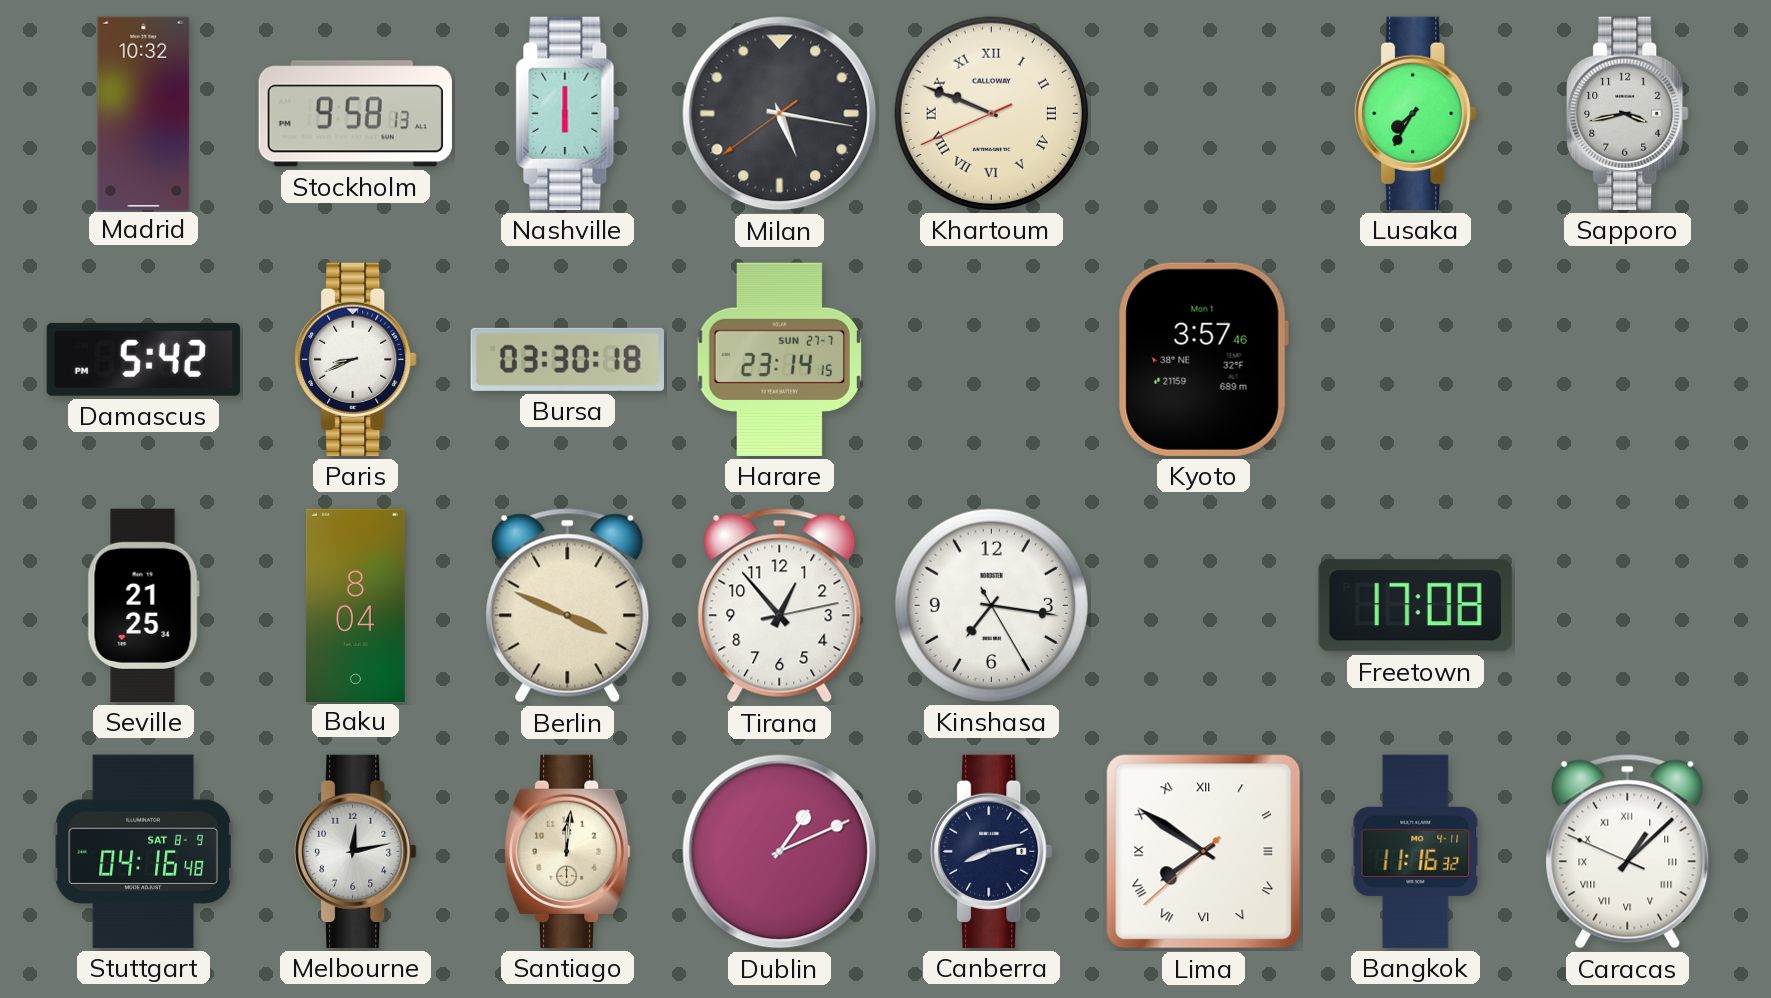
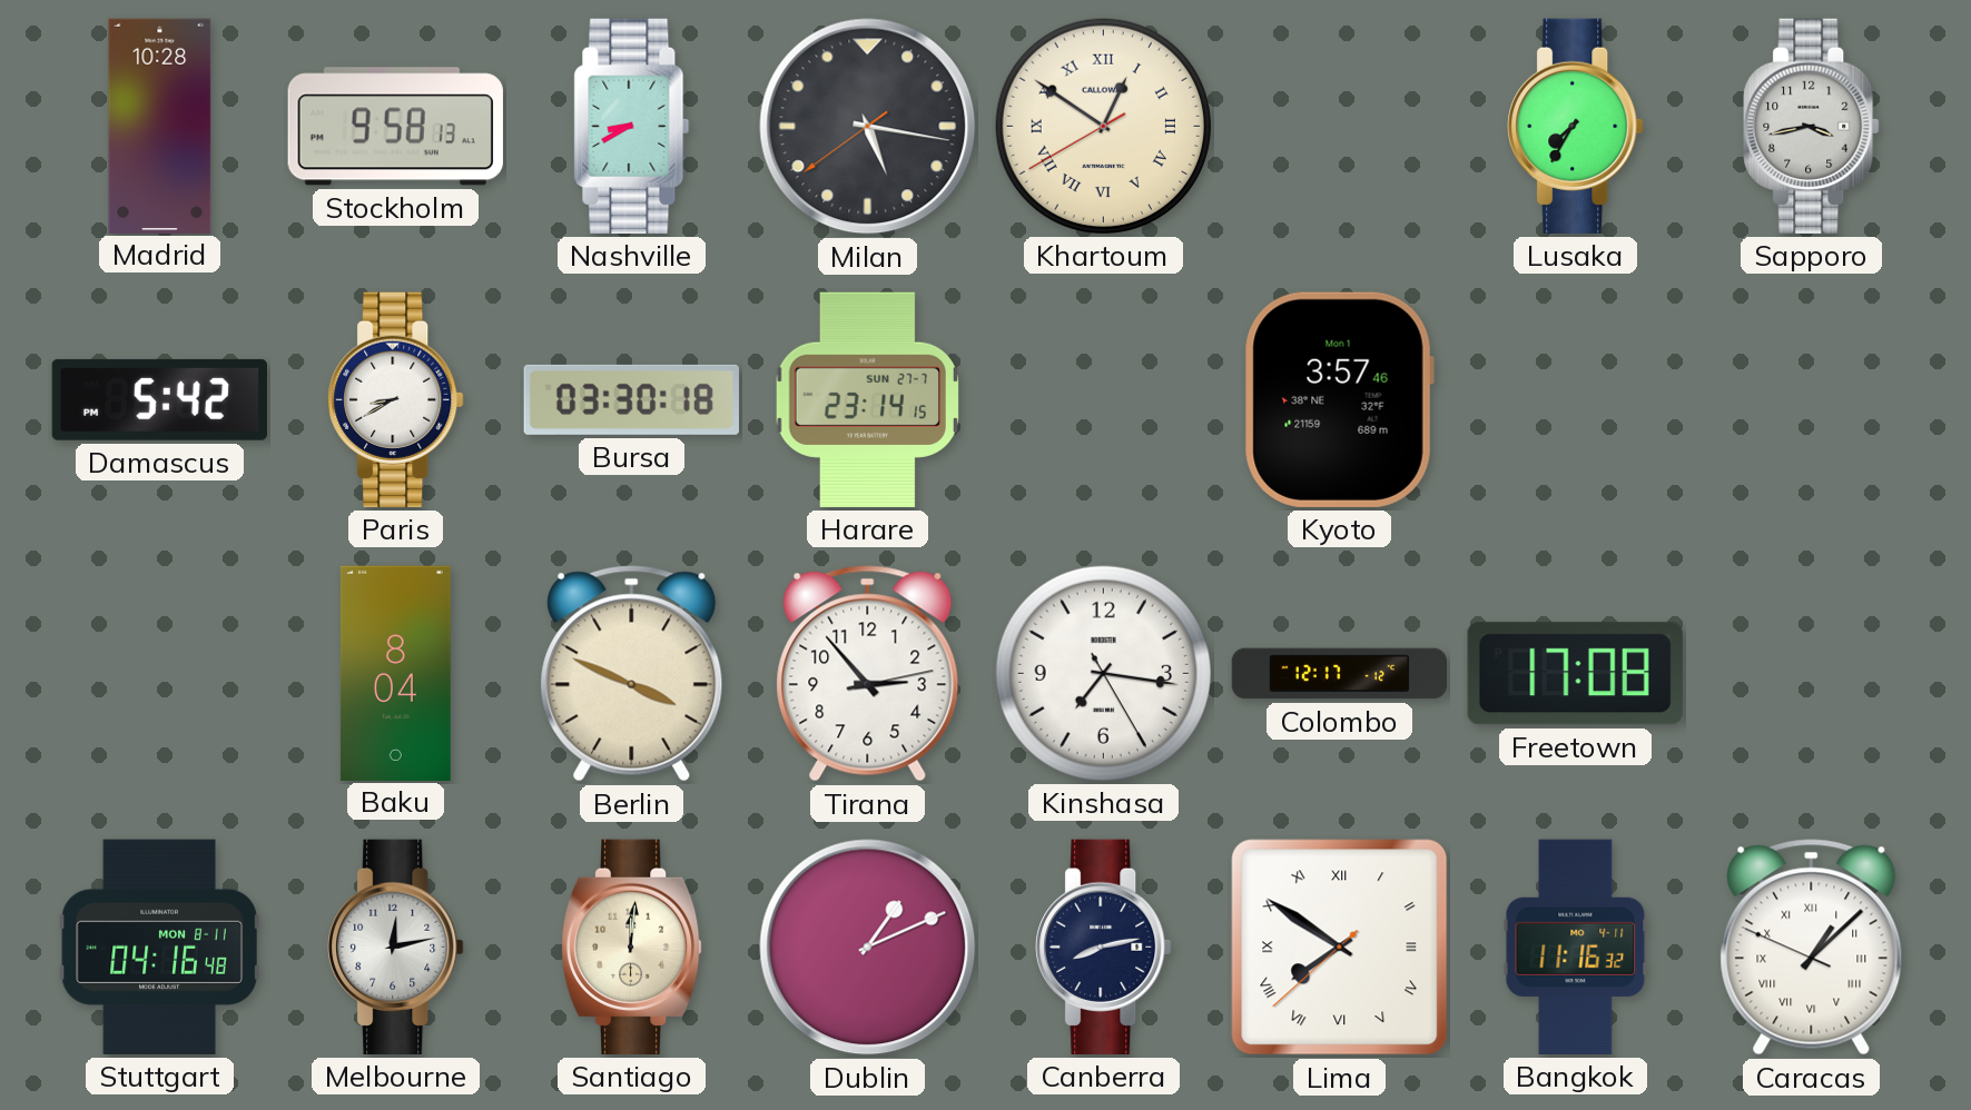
Madrid: 10:32 -> 10:28 (160, 126)
Nashville: 6:00 -> 8:40 (632, 126)
Khartoum: 9:48 -> 12:50 (1103, 126)
Paris: 8:41 -> 8:40 (396, 399)
Seville: 21:25 -> none (143, 605)
Tirana: 12:53 -> 2:53 (868, 674)
Colombo: none -> 12:17 (1340, 674)
Stuttgart date: SAT 8-9 -> MON 8-11 (159, 947)
